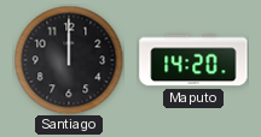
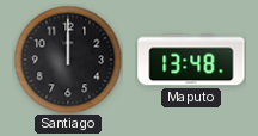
Maputo: 14:20 -> 13:48 (191, 60)
